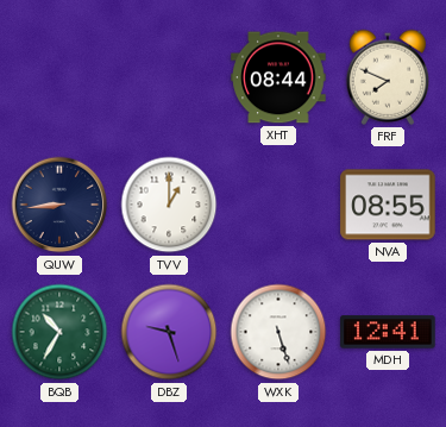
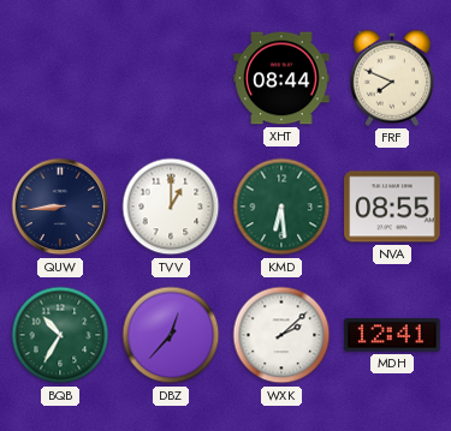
KMD: none -> 6:29 (281, 206)
DBZ: 9:27 -> 12:37 (171, 335)
WXK: 5:27 -> 2:08 (281, 335)
